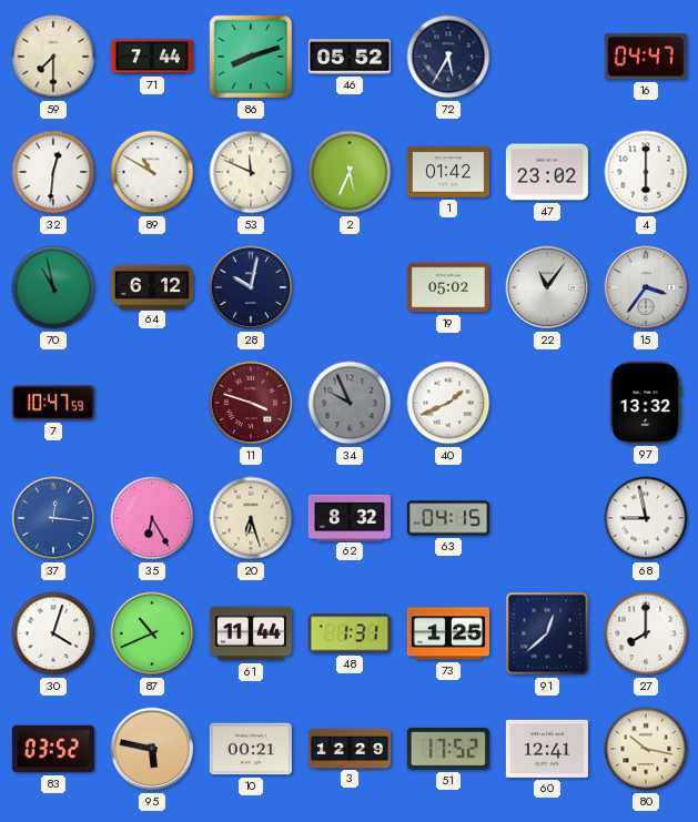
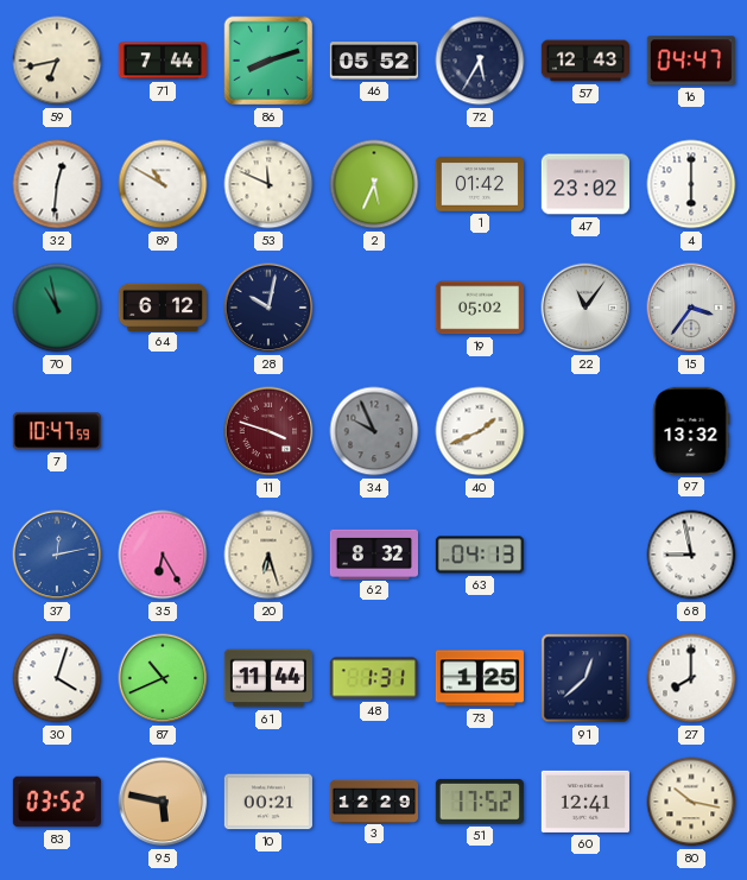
59: 7:30 -> 6:43 (57, 61)
57: none -> 12:43 (585, 61)
37: 12:16 -> 12:13 (57, 555)
63: 04:15 -> 04:13 (479, 555)
